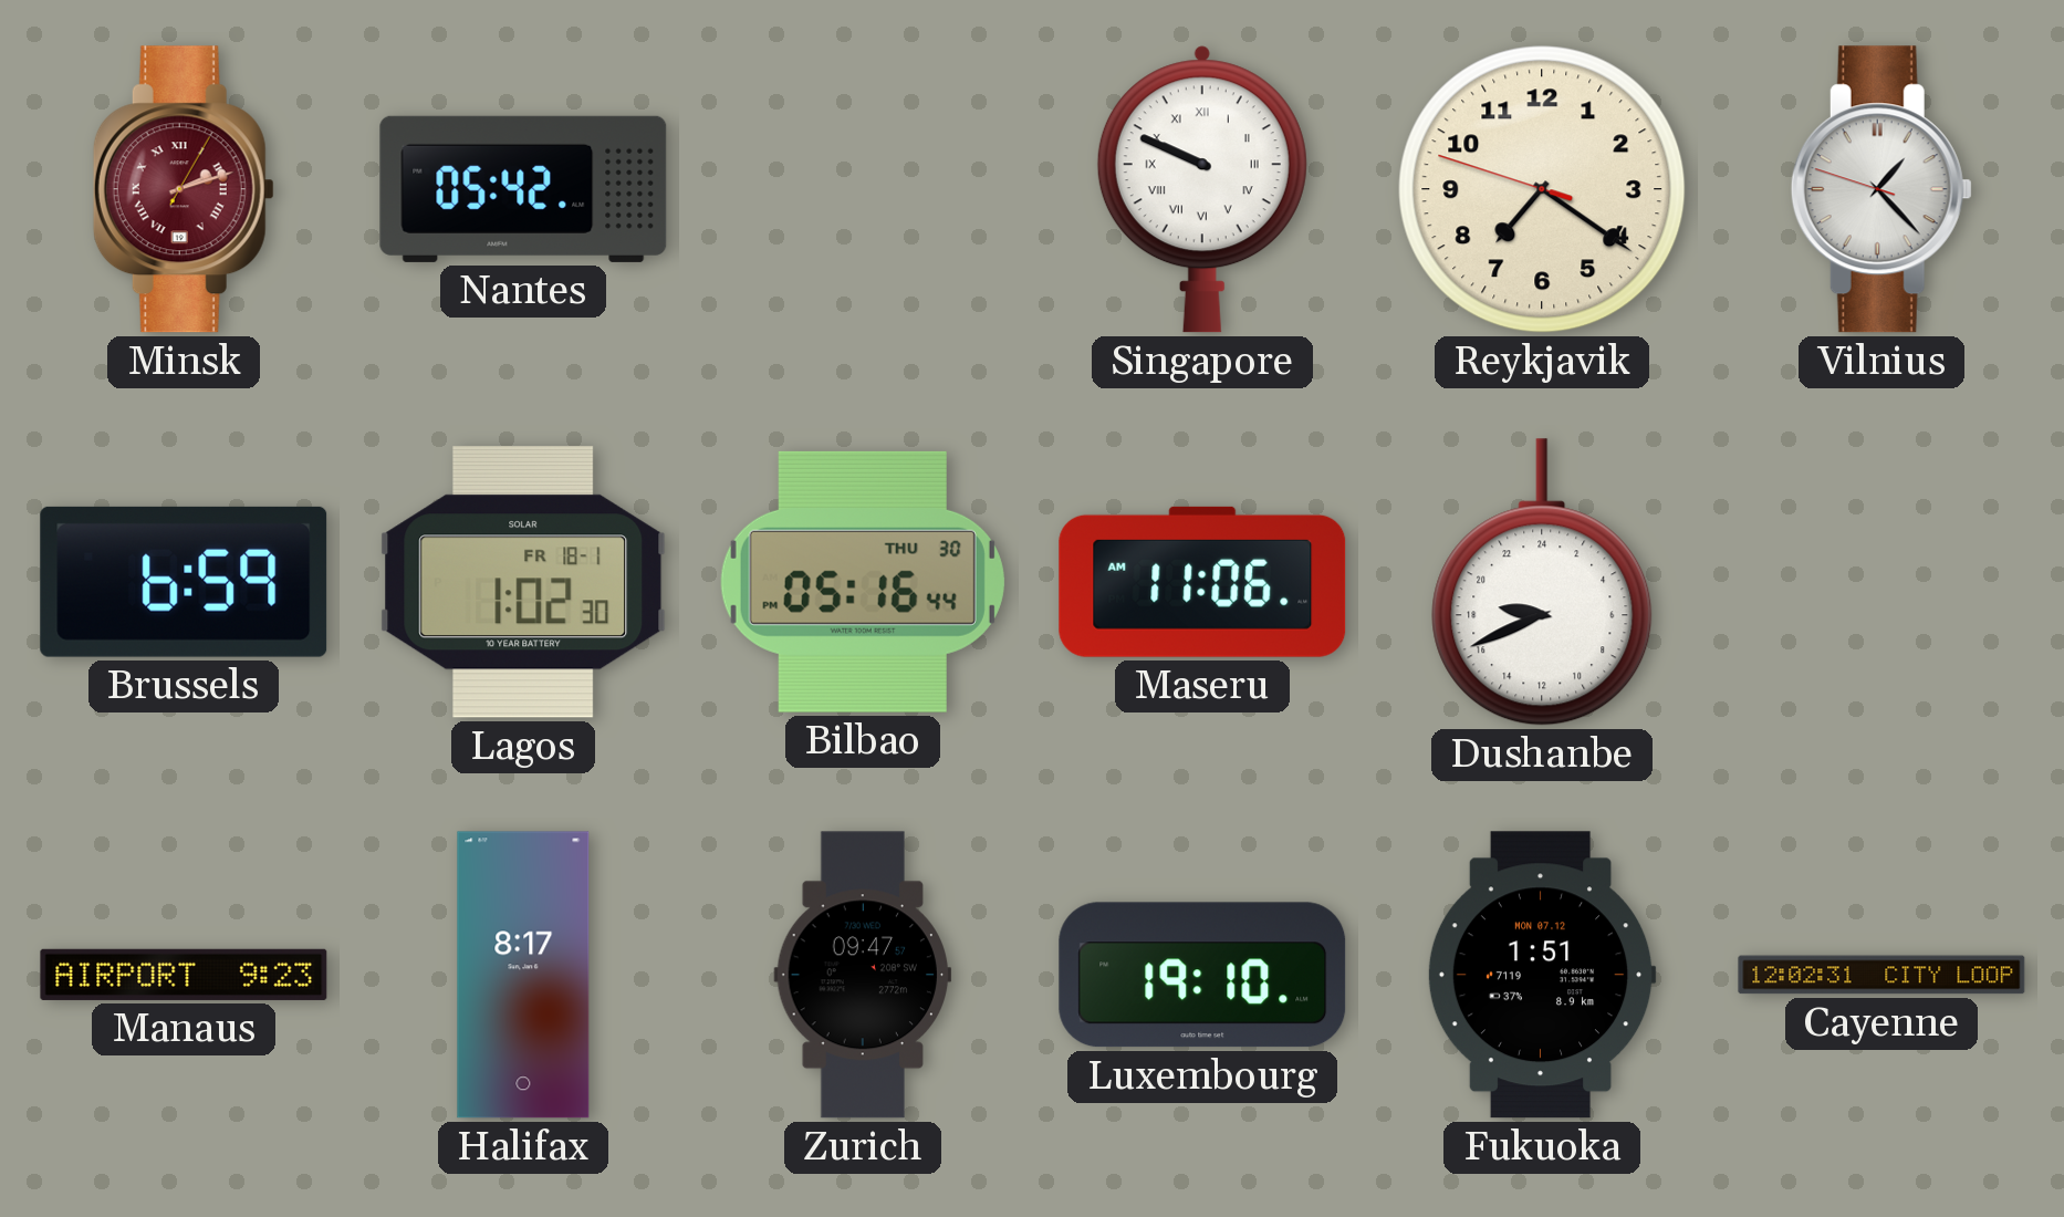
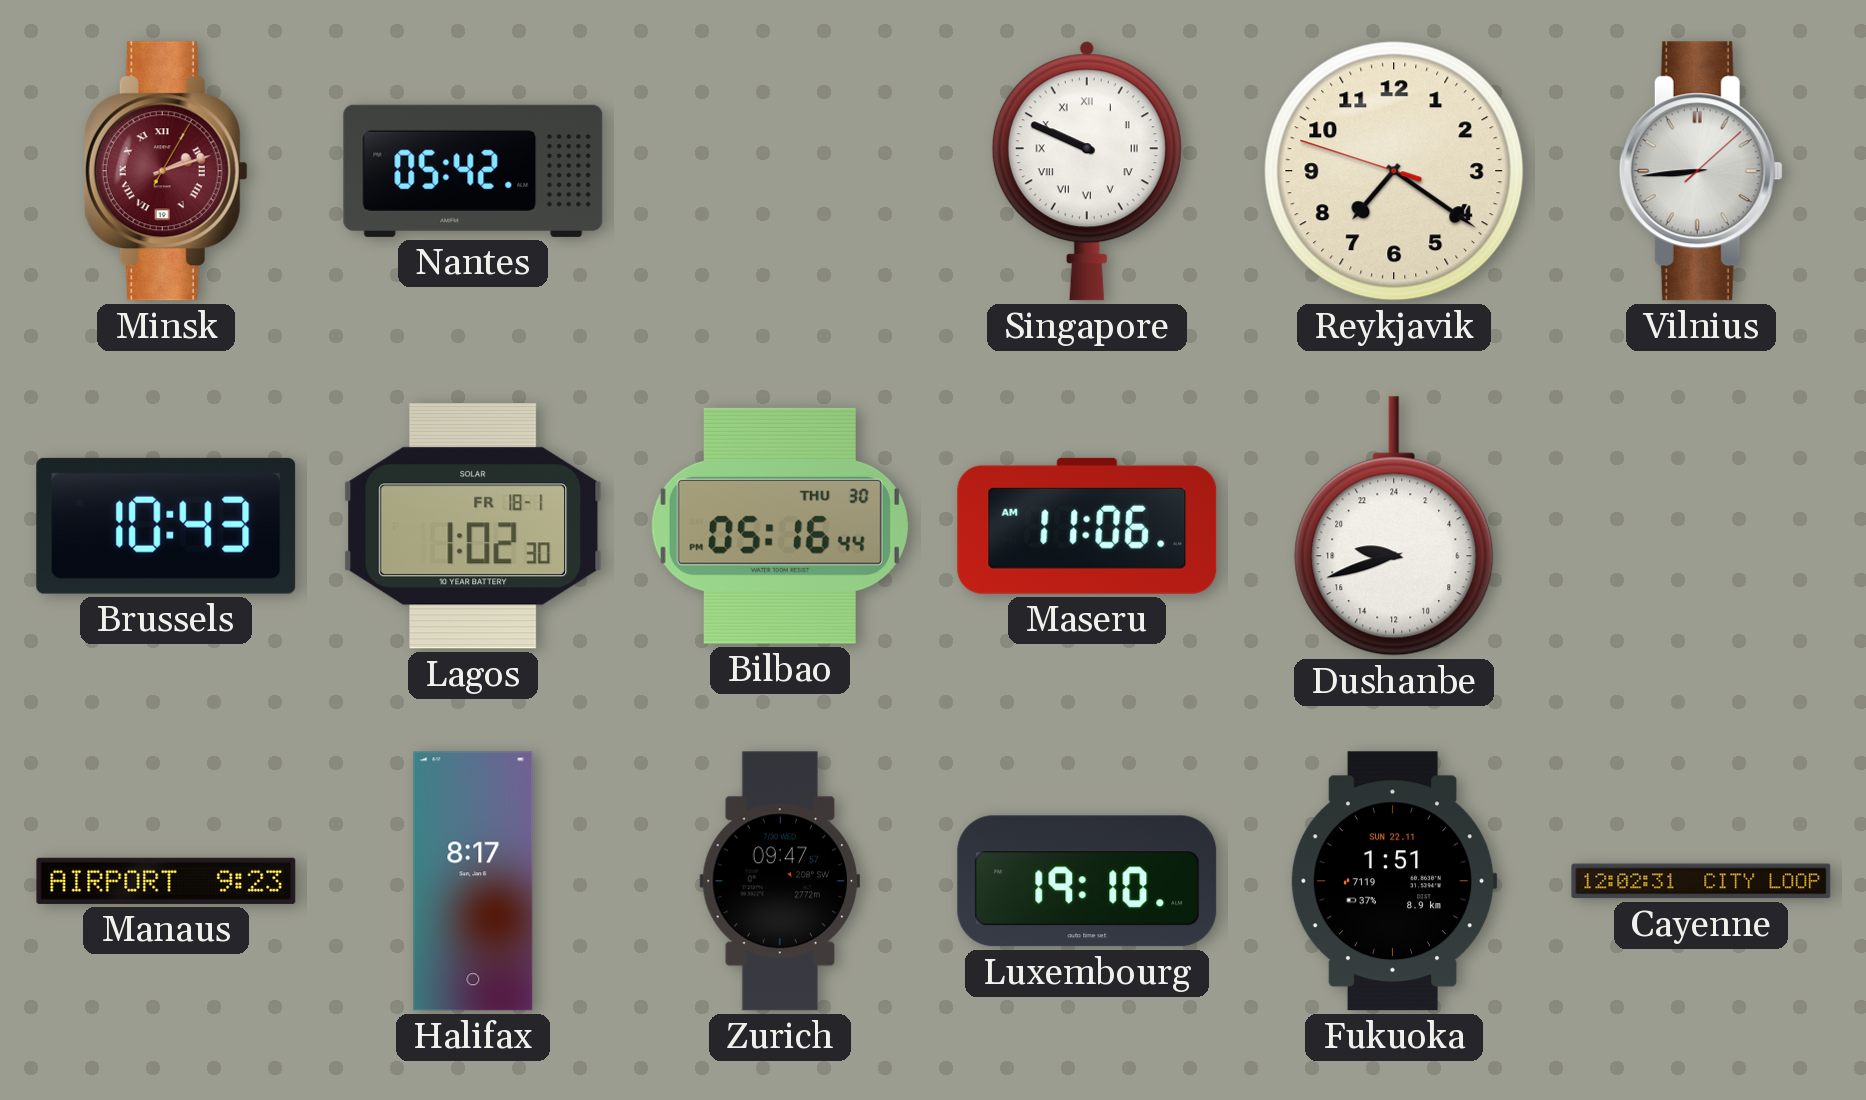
Vilnius: 1:22 -> 8:44 (1701, 171)
Brussels: 6:59 -> 10:43 (166, 526)
Dushanbe: 18:41 -> 18:42 (1394, 526)
Fukuoka date: MON 07.12 -> SUN 22.11 (1394, 881)
